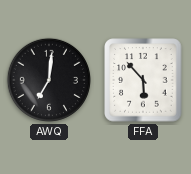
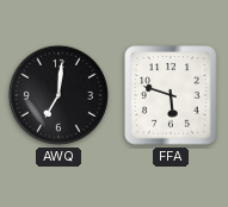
FFA: 5:53 -> 5:48 (171, 95)
